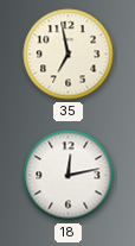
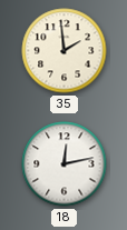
35: 6:58 -> 1:59 (65, 51)
